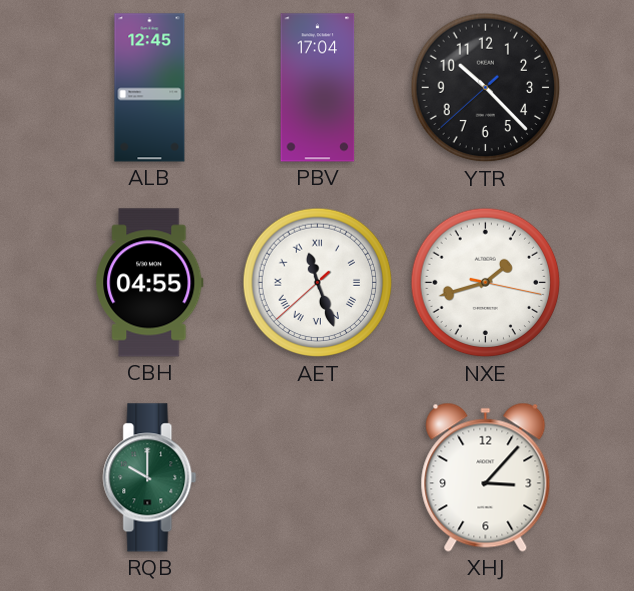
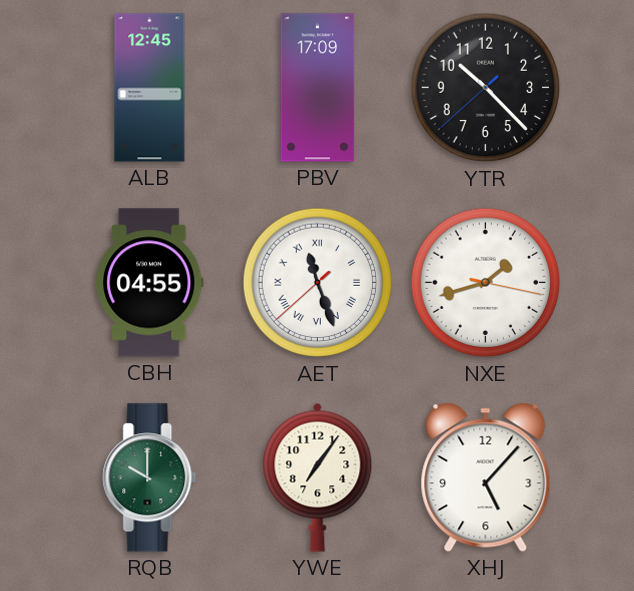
PBV: 17:04 -> 17:09 (318, 88)
YWE: none -> 7:06 (318, 477)
XHJ: 3:07 -> 5:07 (486, 477)
